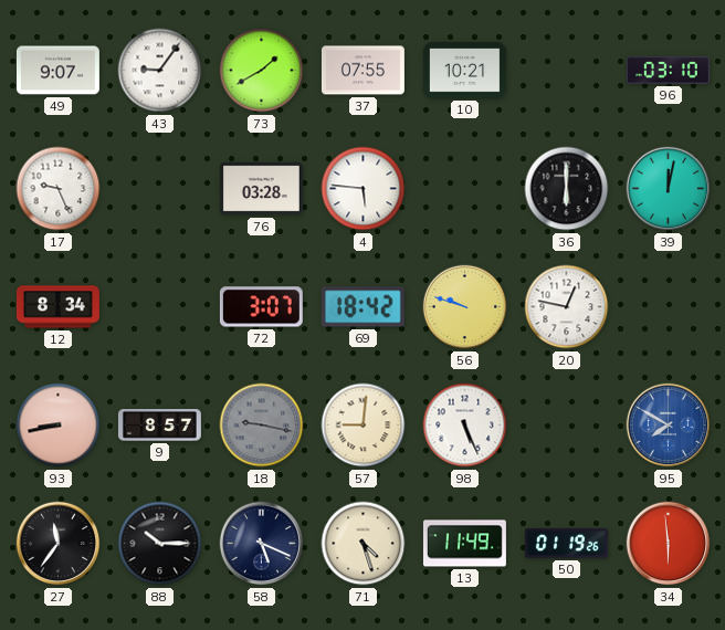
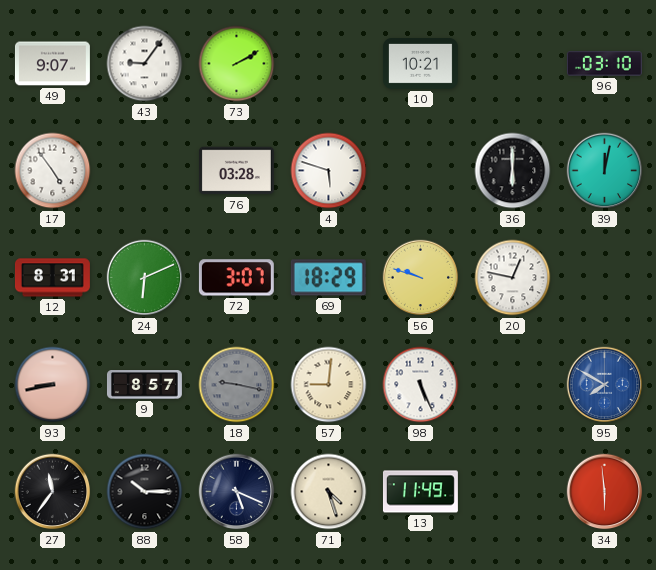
73: 1:40 -> 2:10 (237, 64)
37: 07:55 -> none (362, 71)
17: 9:26 -> 4:54 (53, 171)
4: 5:46 -> 5:48 (329, 171)
12: 8:34 -> 8:31 (52, 278)
24: none -> 6:11 (145, 278)
69: 18:42 -> 18:29 (328, 278)
50: 01:19 -> none (566, 544)
